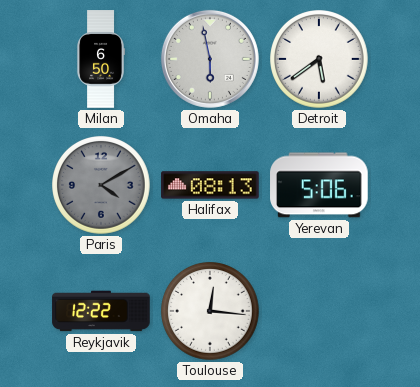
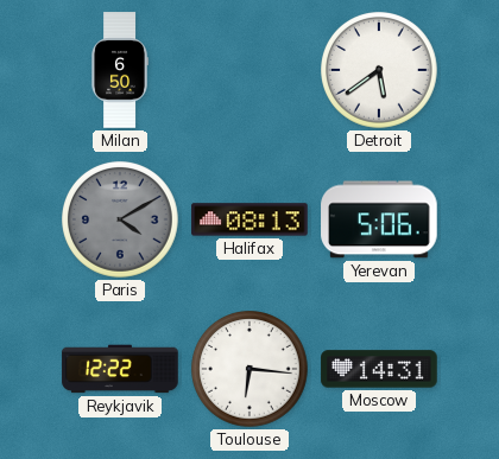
Omaha: 5:58 -> none (210, 59)
Toulouse: 12:16 -> 6:16 (251, 370)
Moscow: none -> 14:31 (379, 369)
